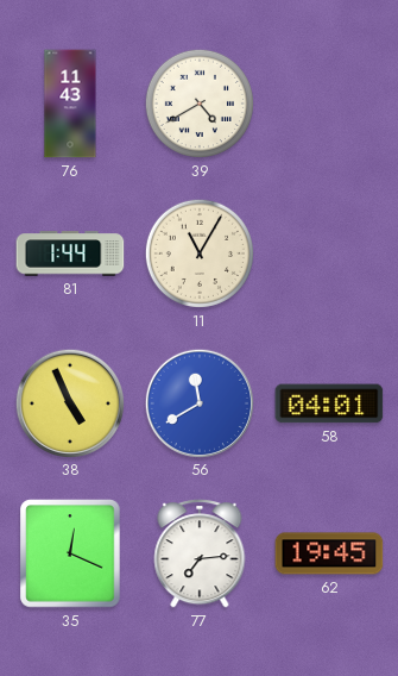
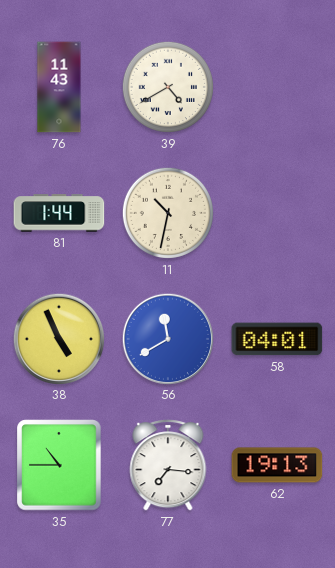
11: 11:05 -> 10:32 (168, 213)
35: 12:19 -> 10:45 (59, 465)
77: 7:14 -> 7:16 (168, 465)
62: 19:45 -> 19:13 (277, 465)
